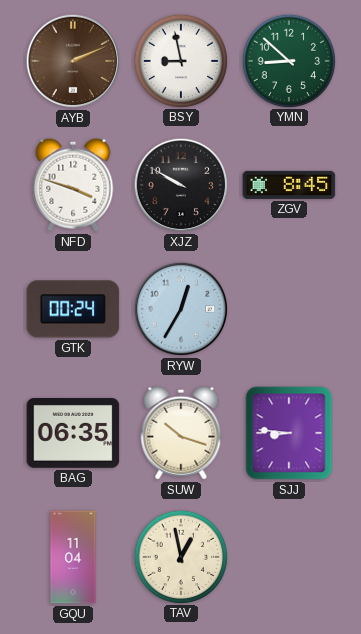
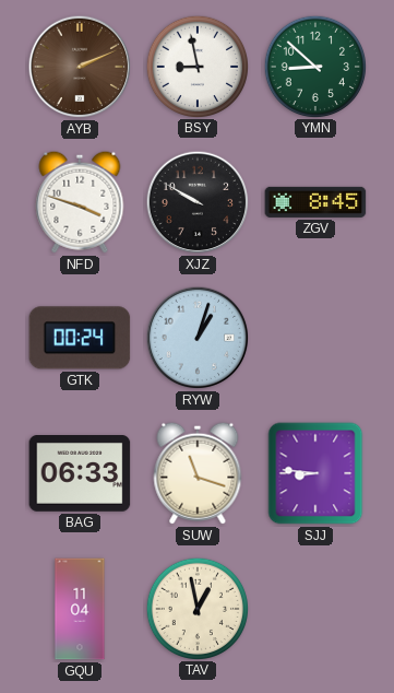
RYW: 12:35 -> 1:03 (198, 338)
BAG: 06:35 -> 06:33 (80, 474)
SUW: 10:18 -> 11:18 (198, 473)
